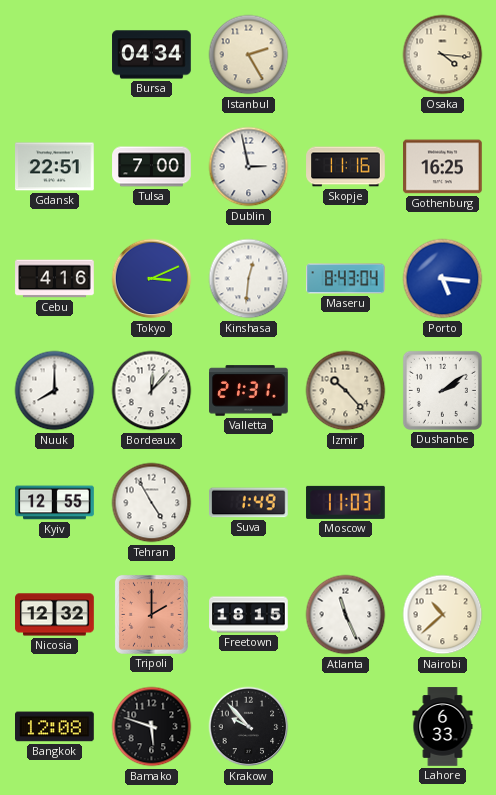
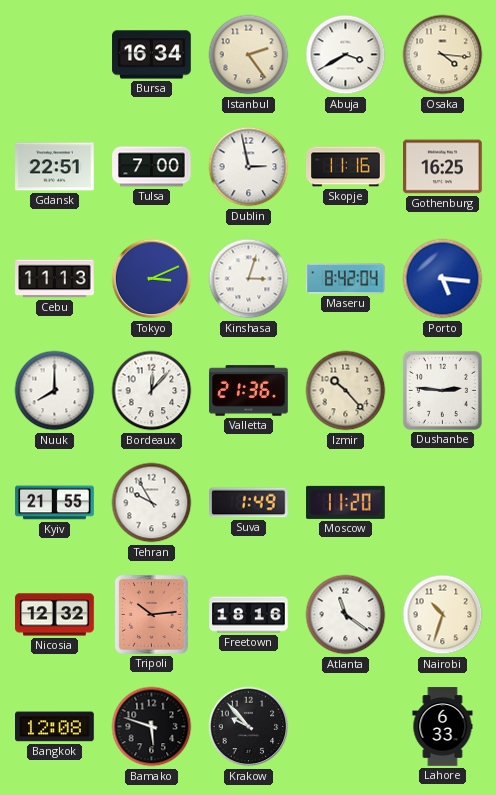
Bursa: 04:34 -> 16:34 (152, 55)
Istanbul: 2:25 -> 2:24 (249, 55)
Abuja: none -> 3:40 (346, 55)
Cebu: 4:16 -> 11:13 (55, 279)
Kinshasa: 12:31 -> 3:03 (249, 279)
Maseru: 8:43 -> 8:42 (346, 279)
Valletta: 21:31 -> 21:36 (249, 391)
Dushanbe: 2:09 -> 2:46 (442, 390)
Kyiv: 12:55 -> 21:55 (55, 503)
Tehran: 4:55 -> 9:55 (152, 503)
Moscow: 11:03 -> 11:20 (346, 502)
Tripoli: 2:00 -> 10:14 (151, 614)
Freetown: 18:15 -> 18:16 (249, 615)
Atlanta: 11:26 -> 11:21 (346, 615)
Nairobi: 10:38 -> 10:33 (443, 615)
